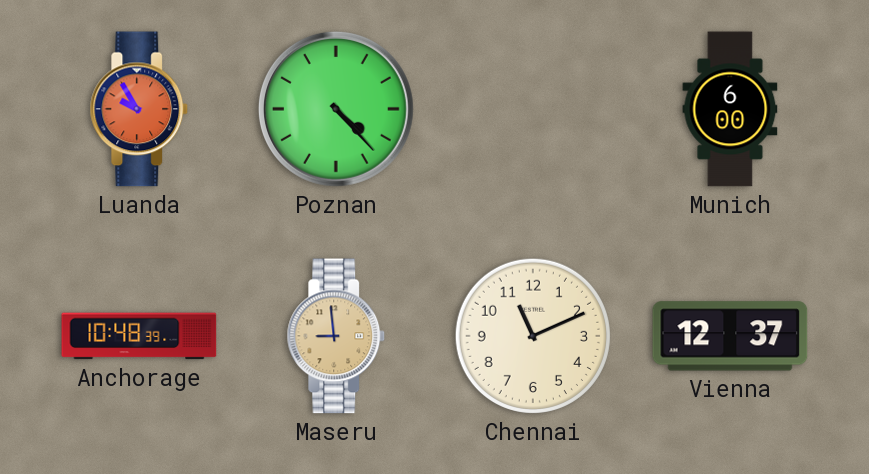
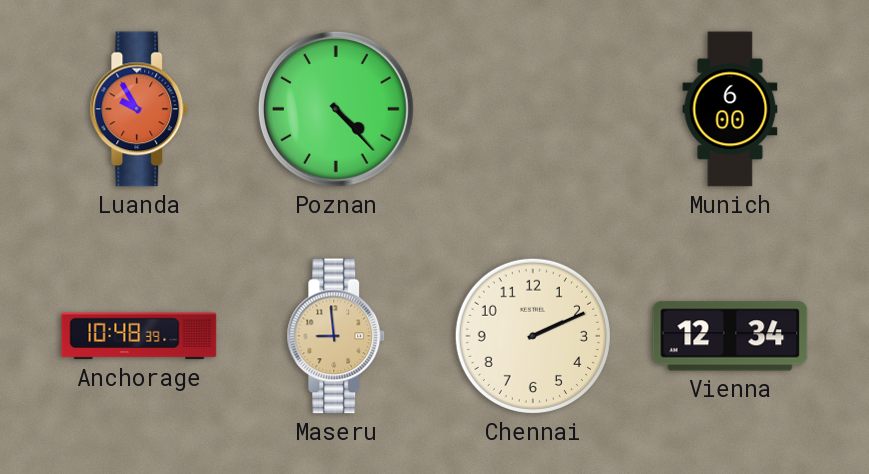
Chennai: 11:11 -> 2:11 (533, 336)
Vienna: 12:37 -> 12:34 (730, 336)
